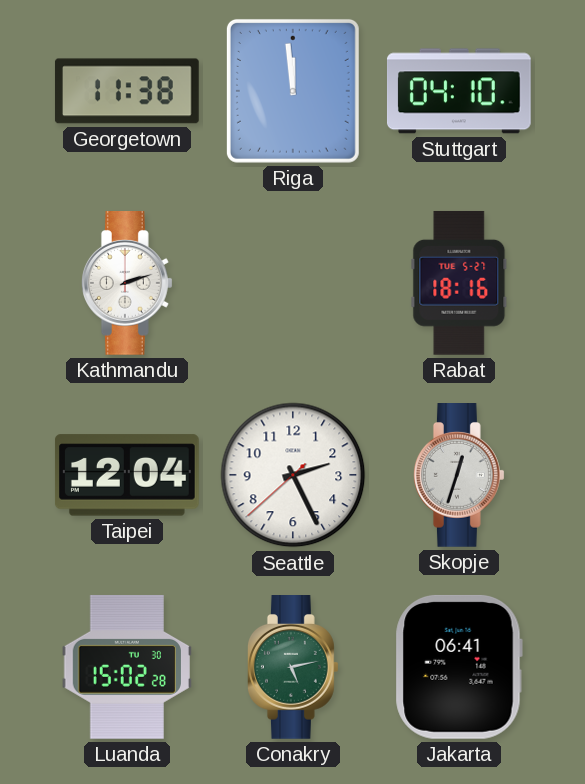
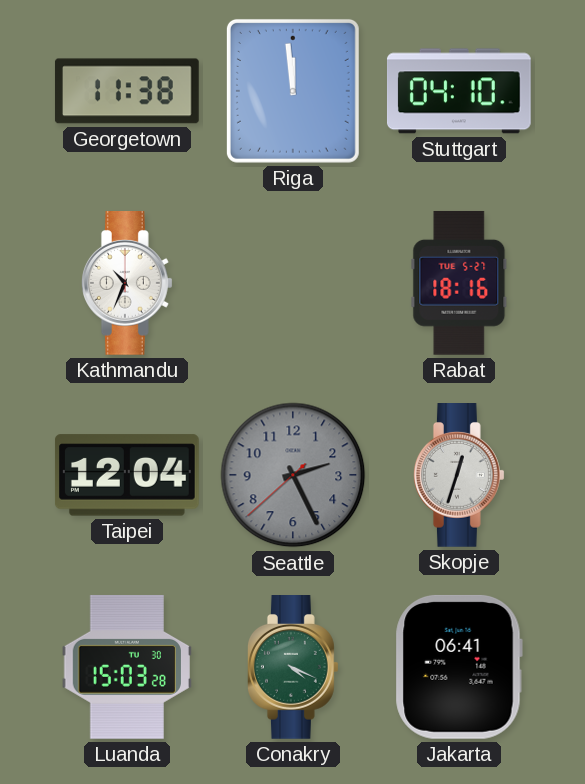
Kathmandu: 2:12 -> 10:34 (127, 284)
Seattle dial: white -> grey (293, 475)
Luanda: 15:02 -> 15:03 (127, 667)
Conakry: 5:13 -> 4:19 (293, 668)
